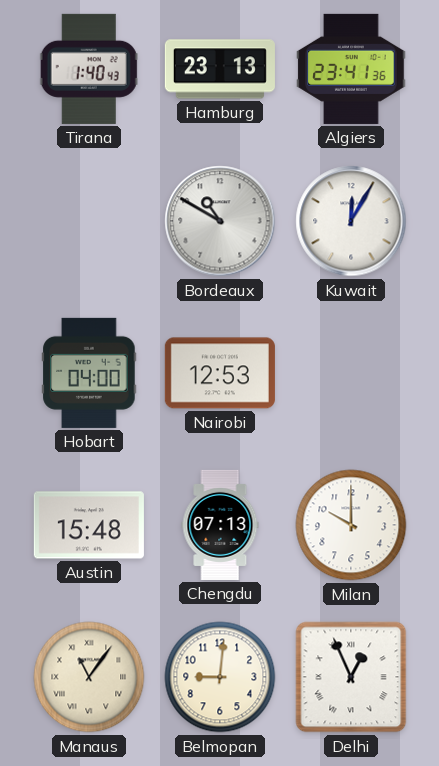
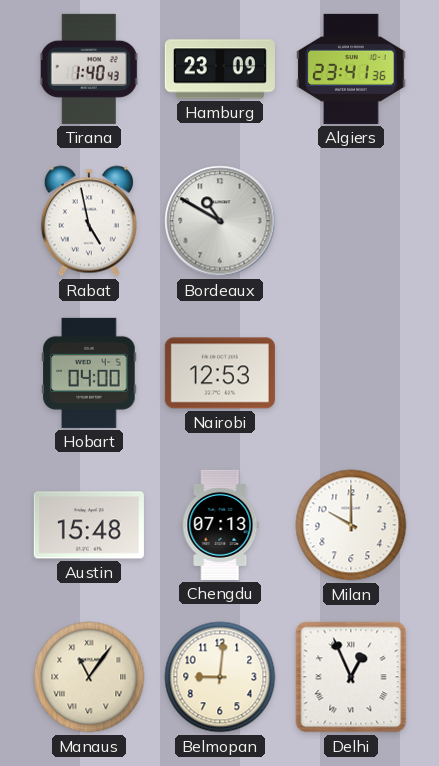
Hamburg: 23:13 -> 23:09 (220, 69)
Rabat: none -> 4:58 (89, 221)
Kuwait: 12:05 -> none (351, 221)
